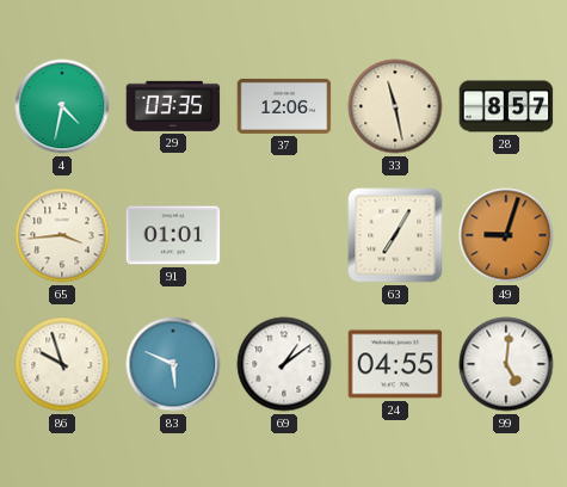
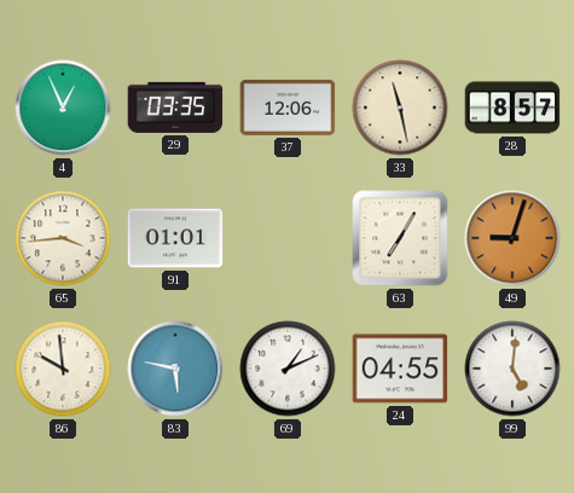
4: 4:32 -> 12:56 (63, 108)
86: 9:57 -> 9:59 (63, 369)
83: 5:49 -> 5:47 (175, 369)
69: 1:09 -> 1:11 (288, 369)
